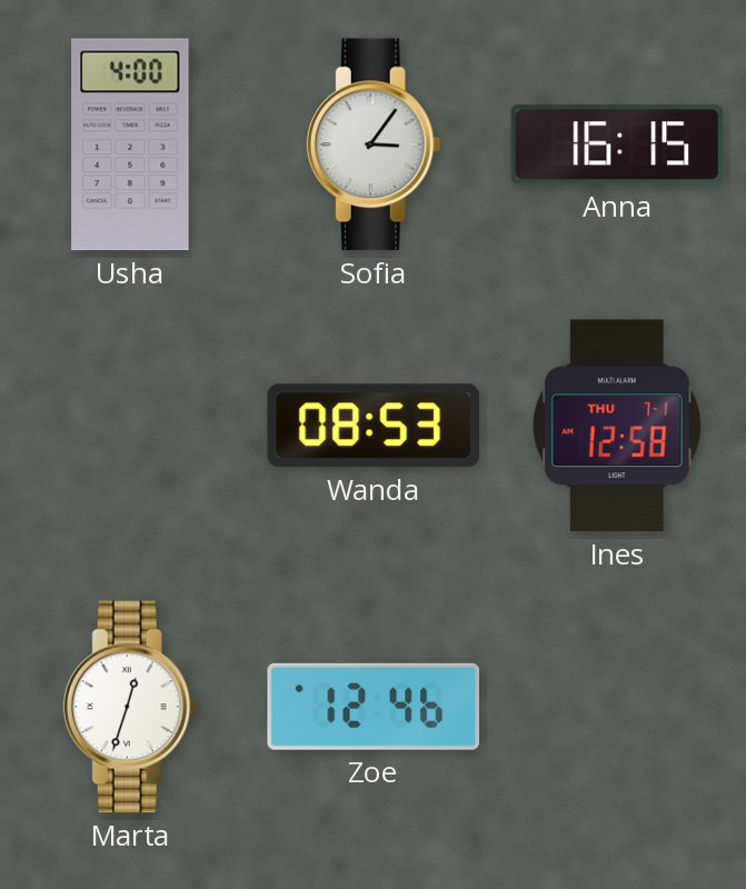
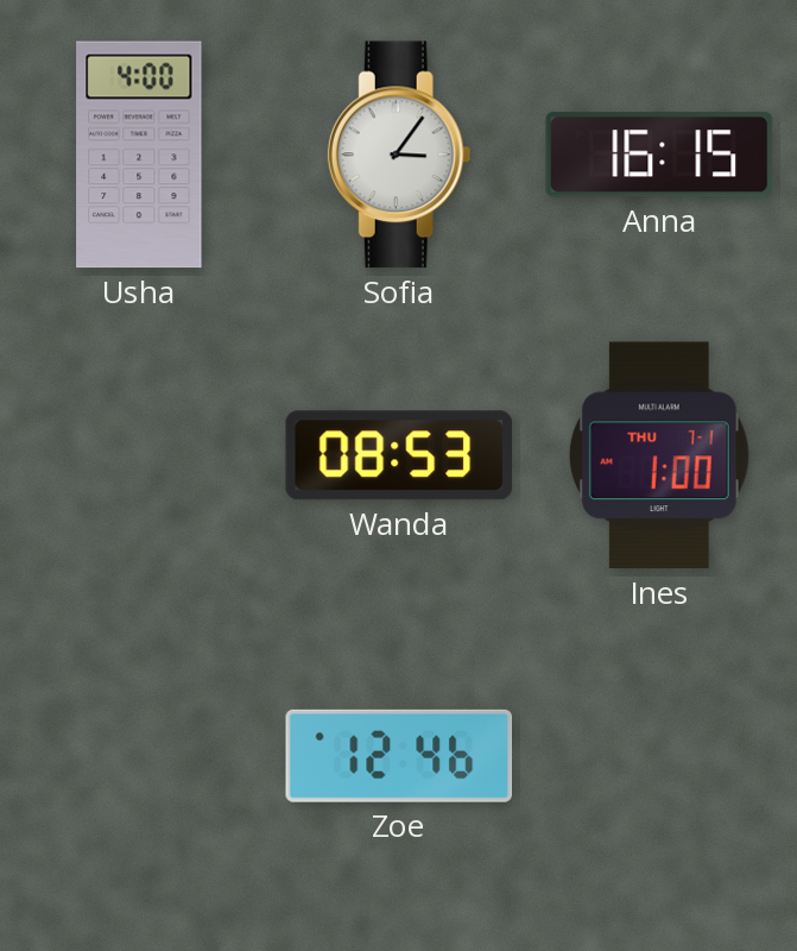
Ines: 12:58 -> 1:00 (659, 455)
Marta: 12:33 -> none (130, 707)
